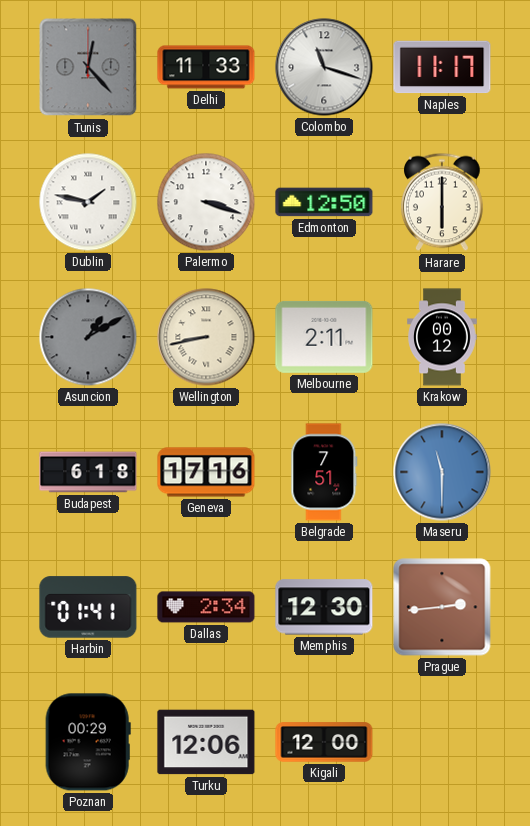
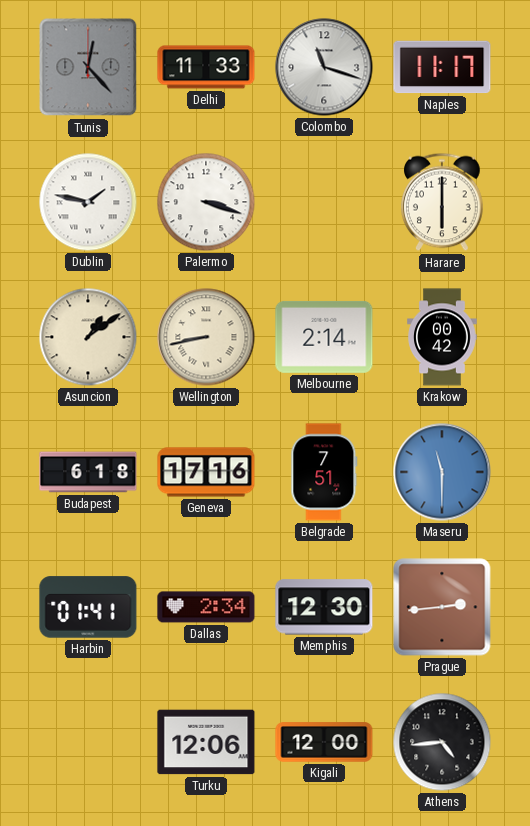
Edmonton: 12:50 -> none (324, 202)
Asuncion: 1:10 -> 1:09 (88, 337)
Asuncion dial: grey -> cream (88, 337)
Melbourne: 2:11 -> 2:14 (324, 337)
Krakow: 00:12 -> 00:42 (442, 337)
Poznan: 00:29 -> none (88, 742)
Athens: none -> 4:44 (442, 742)
